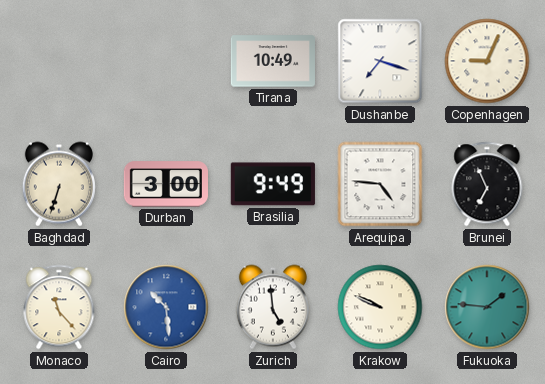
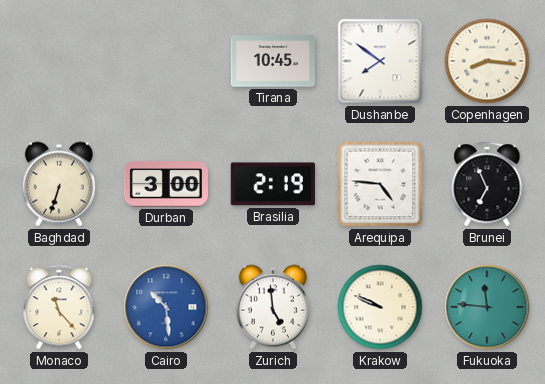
Tirana: 10:49 -> 10:45 (273, 61)
Dushanbe: 7:18 -> 7:51 (380, 61)
Copenhagen: 9:04 -> 8:16 (487, 61)
Brasilia: 9:49 -> 2:19 (273, 184)
Fukuoka: 1:46 -> 11:46 (487, 307)
